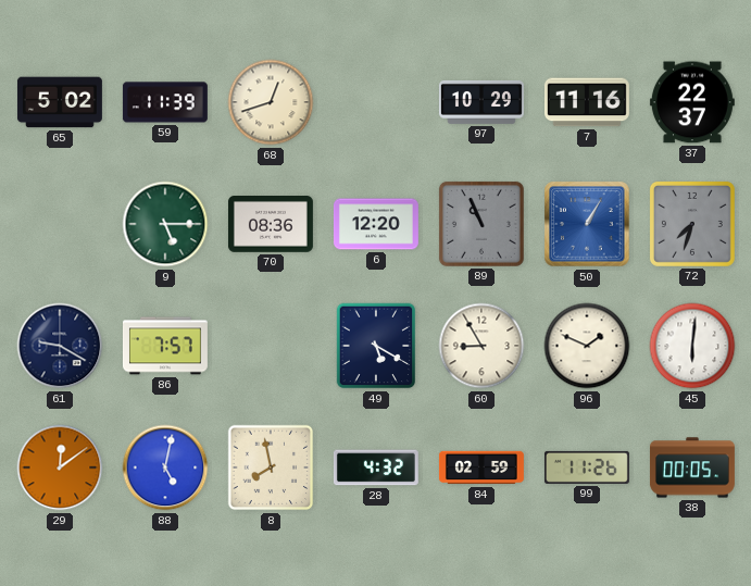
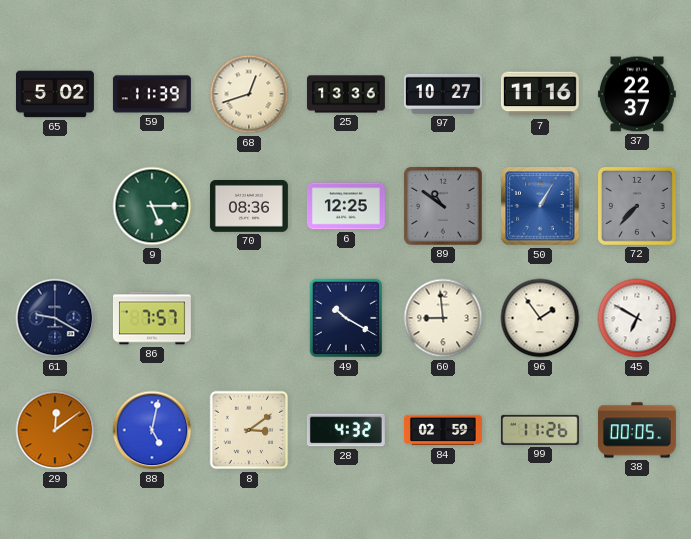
25: none -> 13:36 (346, 94)
97: 10:29 -> 10:27 (443, 94)
6: 12:20 -> 12:25 (346, 206)
89: 10:56 -> 10:51 (443, 206)
72: 7:33 -> 7:37 (637, 206)
49: 5:20 -> 10:20 (346, 318)
60: 8:55 -> 8:59 (443, 318)
96: 1:49 -> 1:54 (540, 318)
45: 6:01 -> 6:50 (637, 318)
8: 7:58 -> 3:09 (249, 430)
